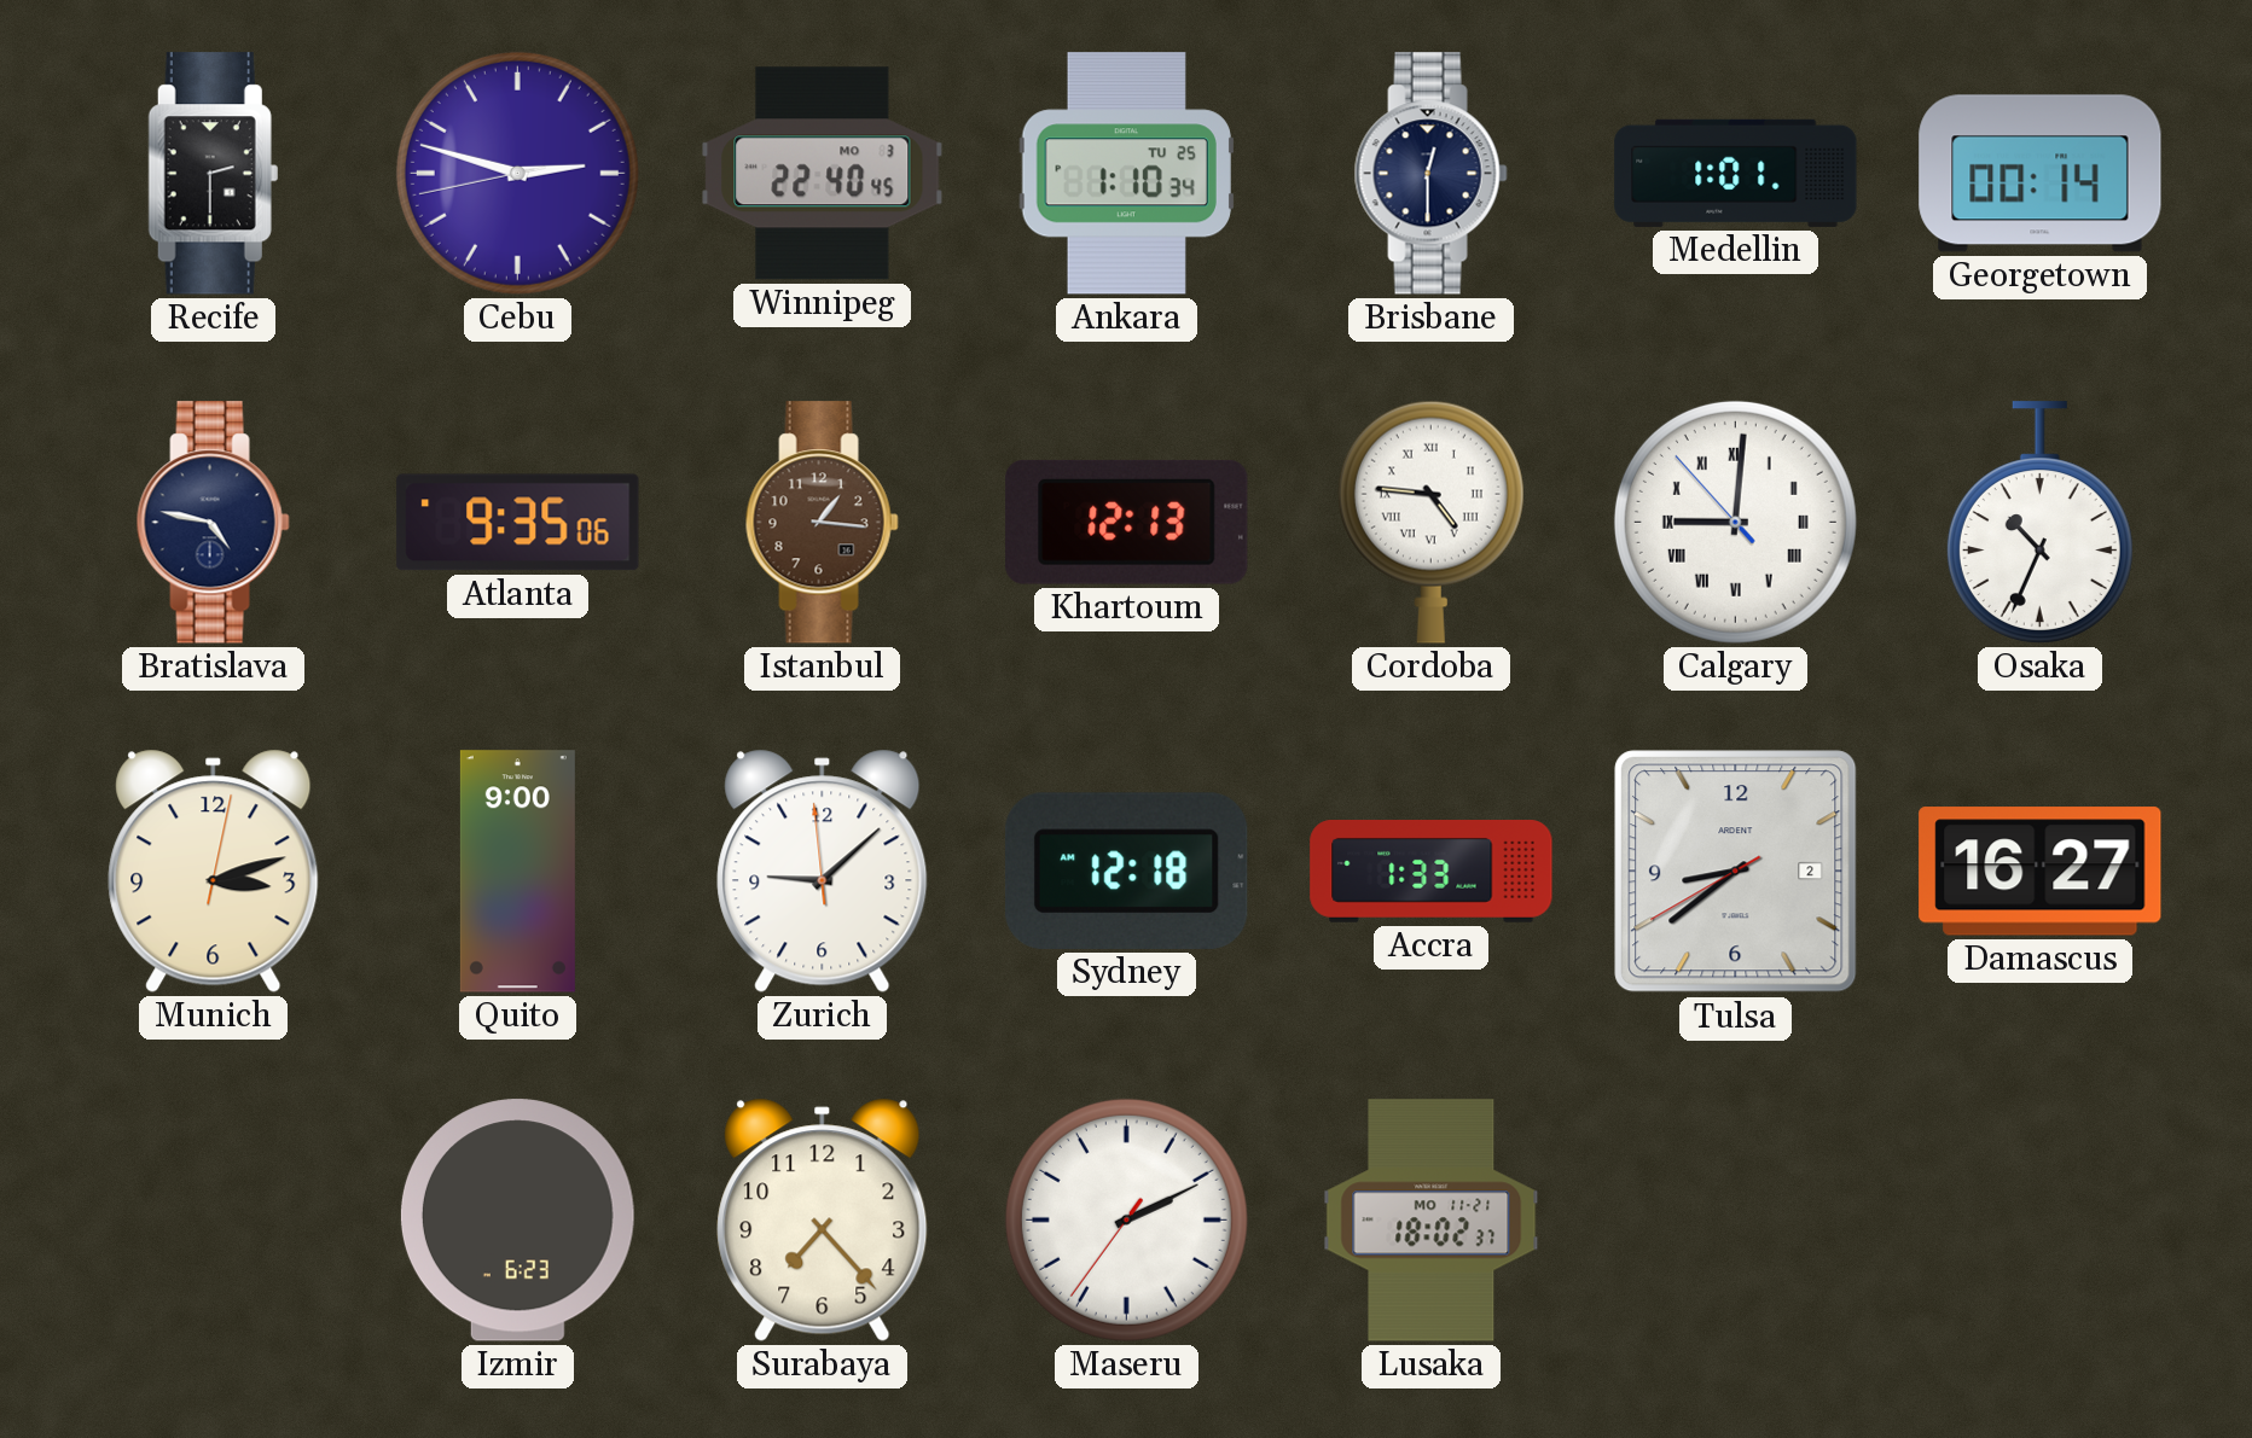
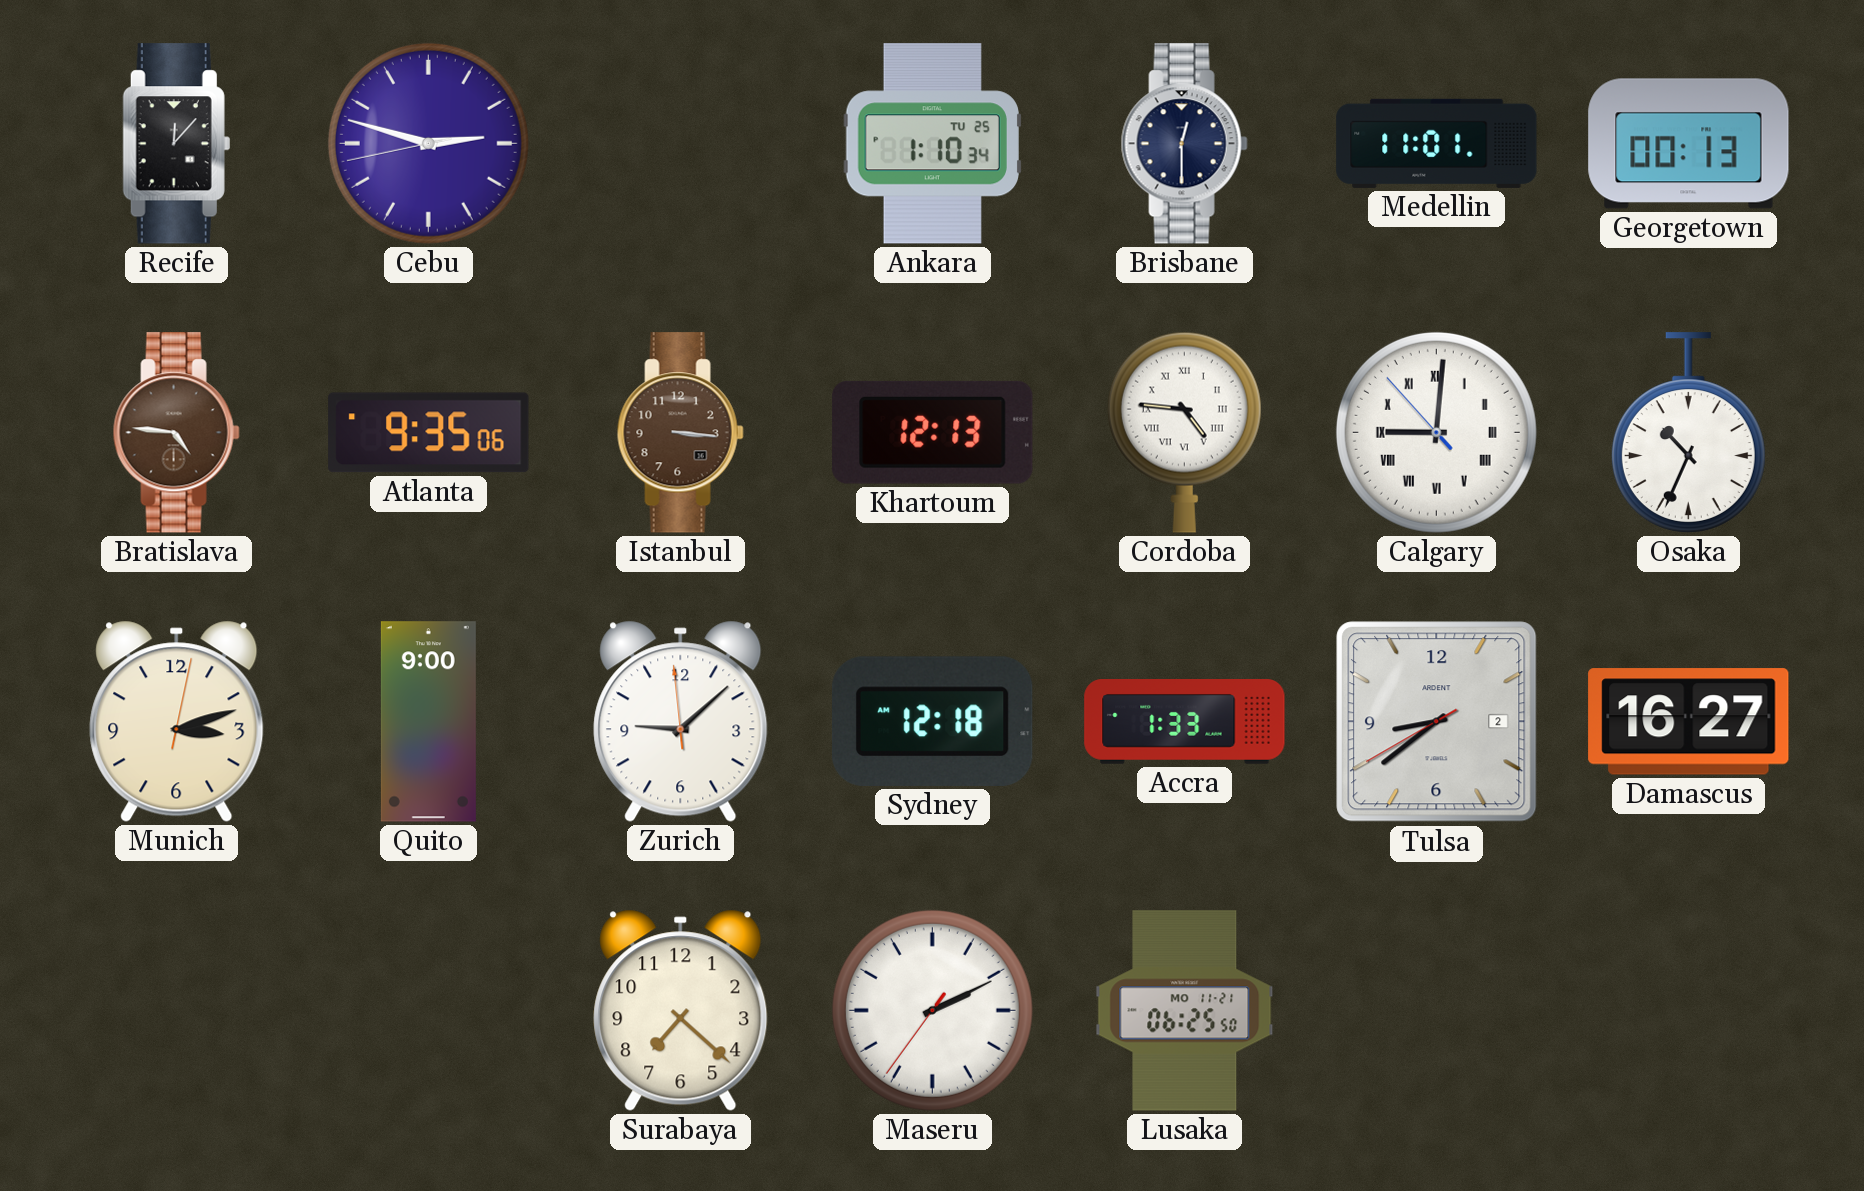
Recife: 2:30 -> 12:07 (176, 144)
Winnipeg: 22:40 -> none (823, 174)
Medellin: 1:01 -> 11:01 (1437, 143)
Georgetown: 00:14 -> 00:13 (1689, 144)
Bratislava: 4:47 -> 4:46 (176, 433)
Bratislava dial: navy -> brown (176, 433)
Istanbul: 1:16 -> 3:16 (680, 433)
Izmir: 6:23 -> none (517, 1221)
Surabaya: 7:23 -> 7:22 (681, 1010)
Lusaka: 18:02 -> 06:25 (1185, 1011)
